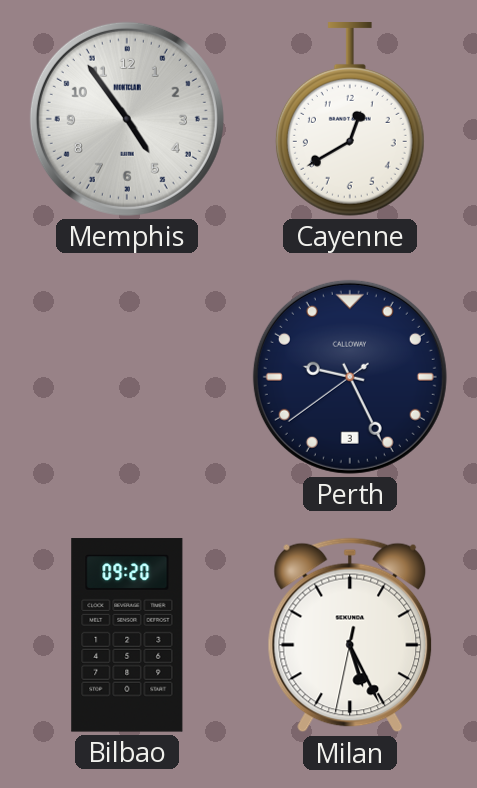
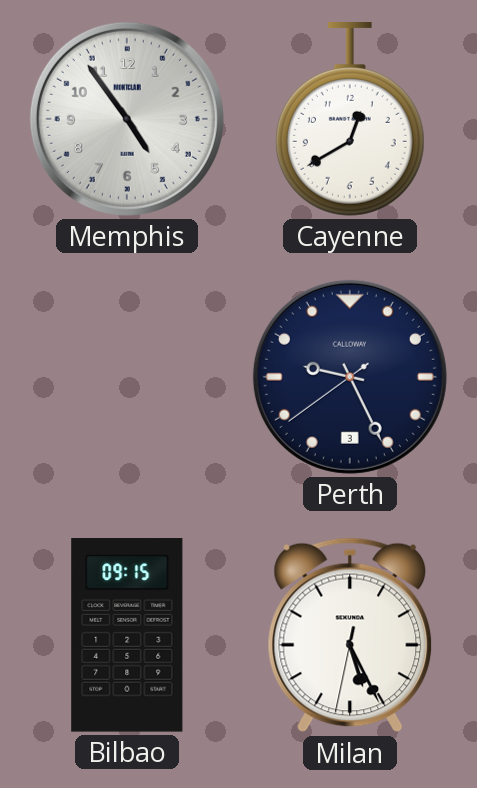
Bilbao: 09:20 -> 09:15 (127, 635)
